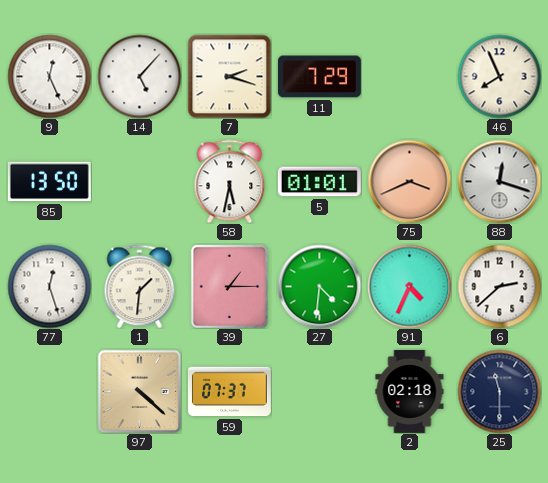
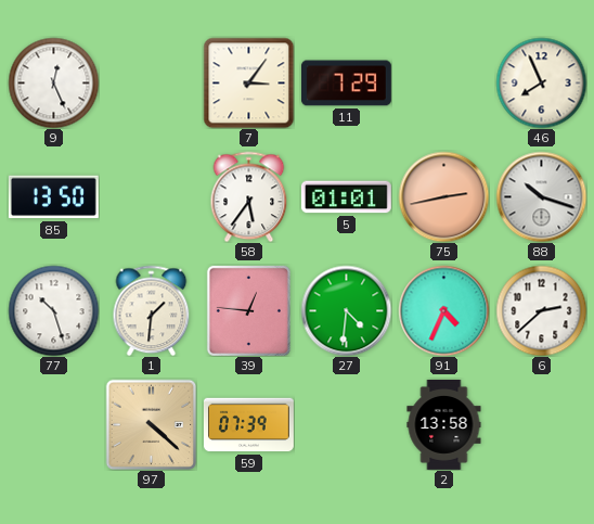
14: 5:07 -> none (139, 76)
7: 2:18 -> 3:06 (248, 82)
58: 5:32 -> 5:36 (249, 196)
75: 3:41 -> 2:43 (443, 196)
88: 12:18 -> 10:18 (541, 196)
77: 12:27 -> 10:27 (53, 310)
39: 1:15 -> 12:46 (248, 310)
59: 07:37 -> 07:39 (248, 425)
2: 02:18 -> 13:58 (444, 424)
25: 11:30 -> none (499, 391)
